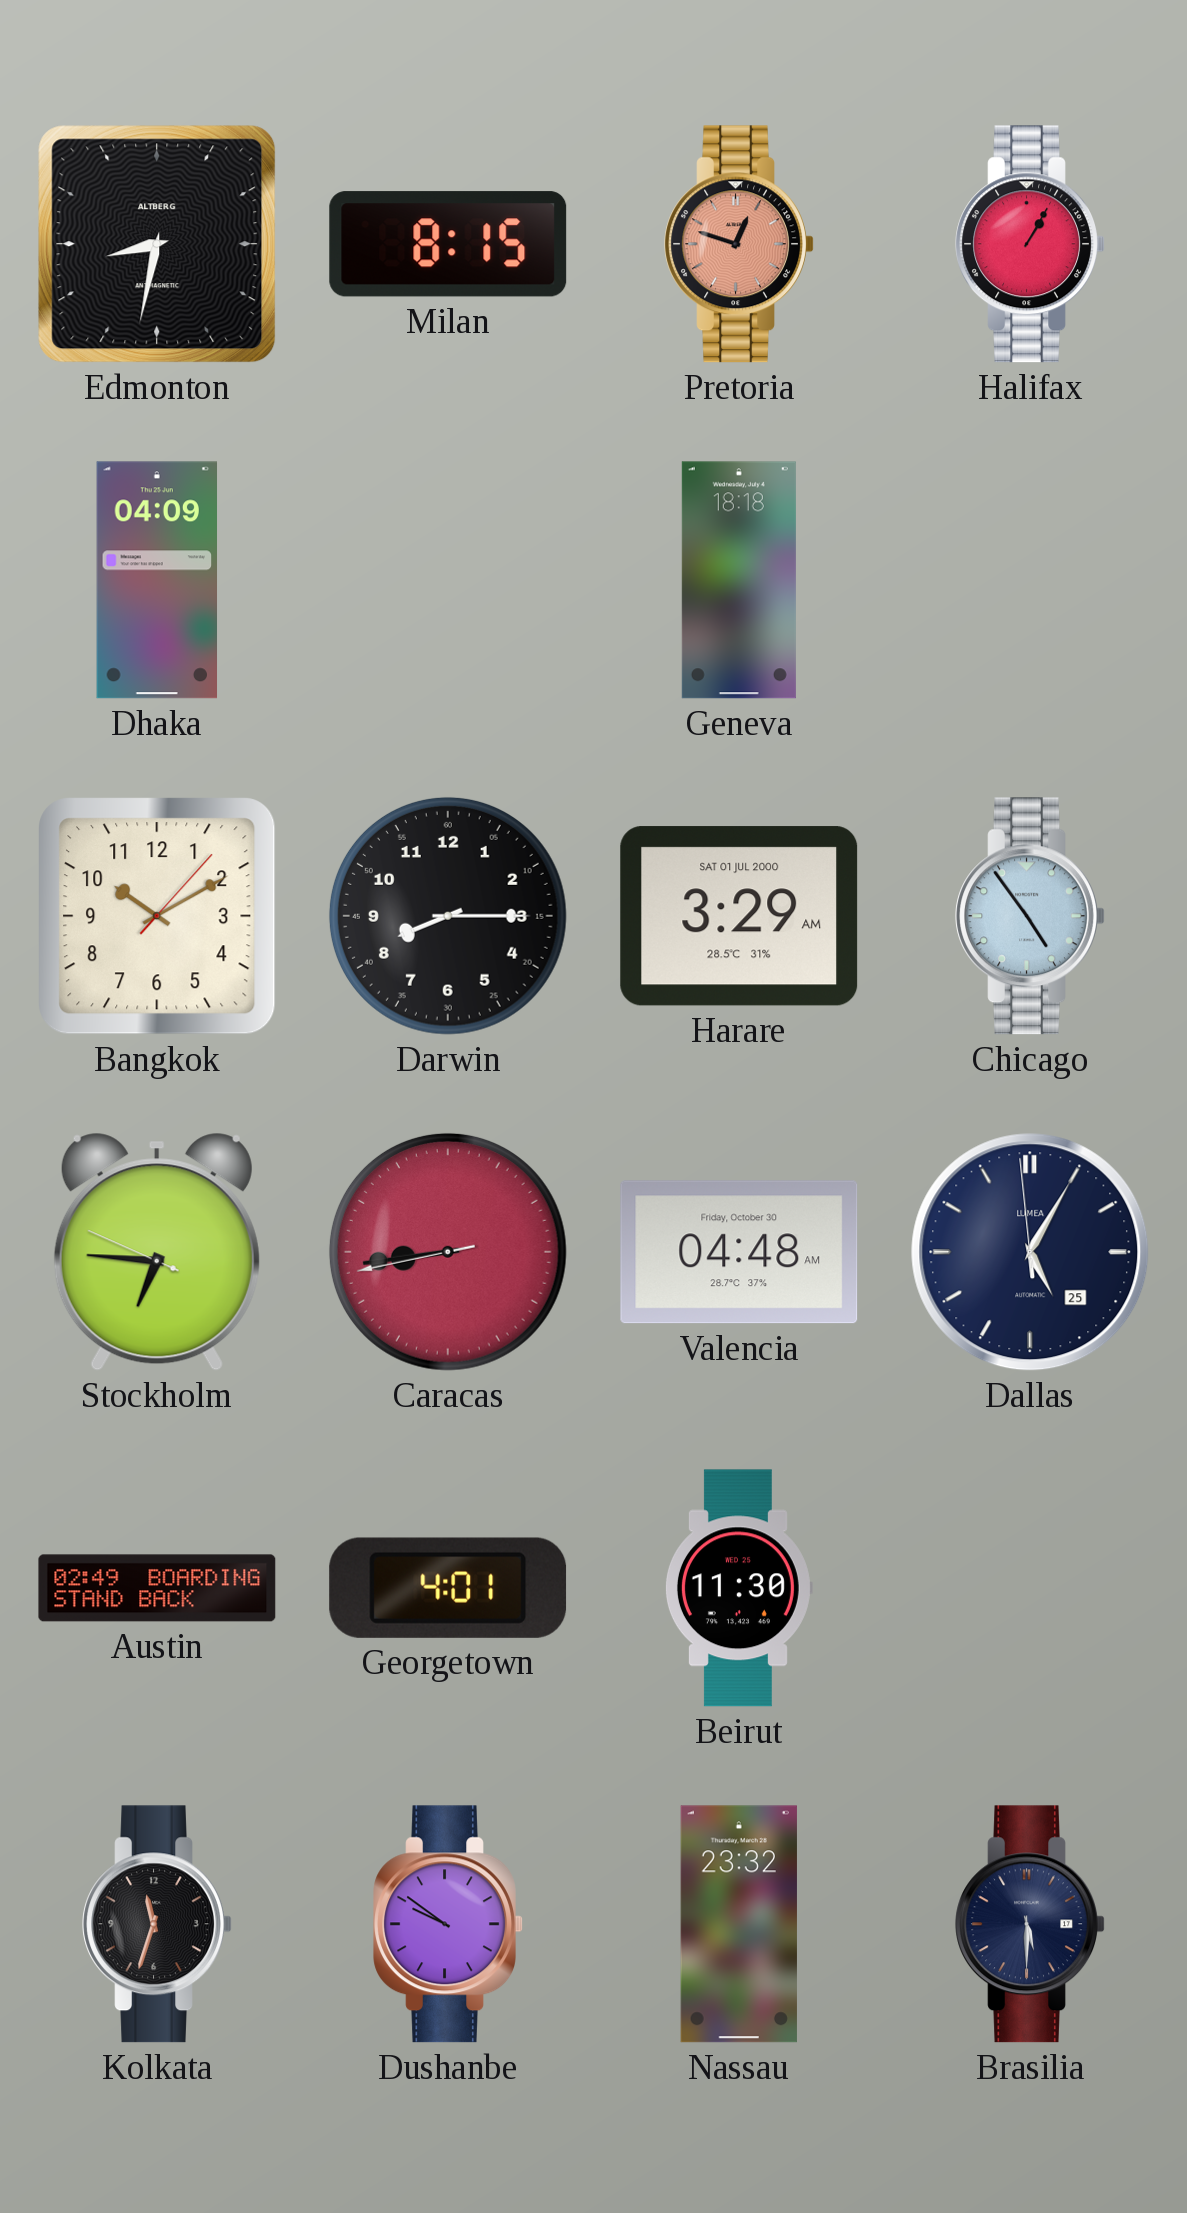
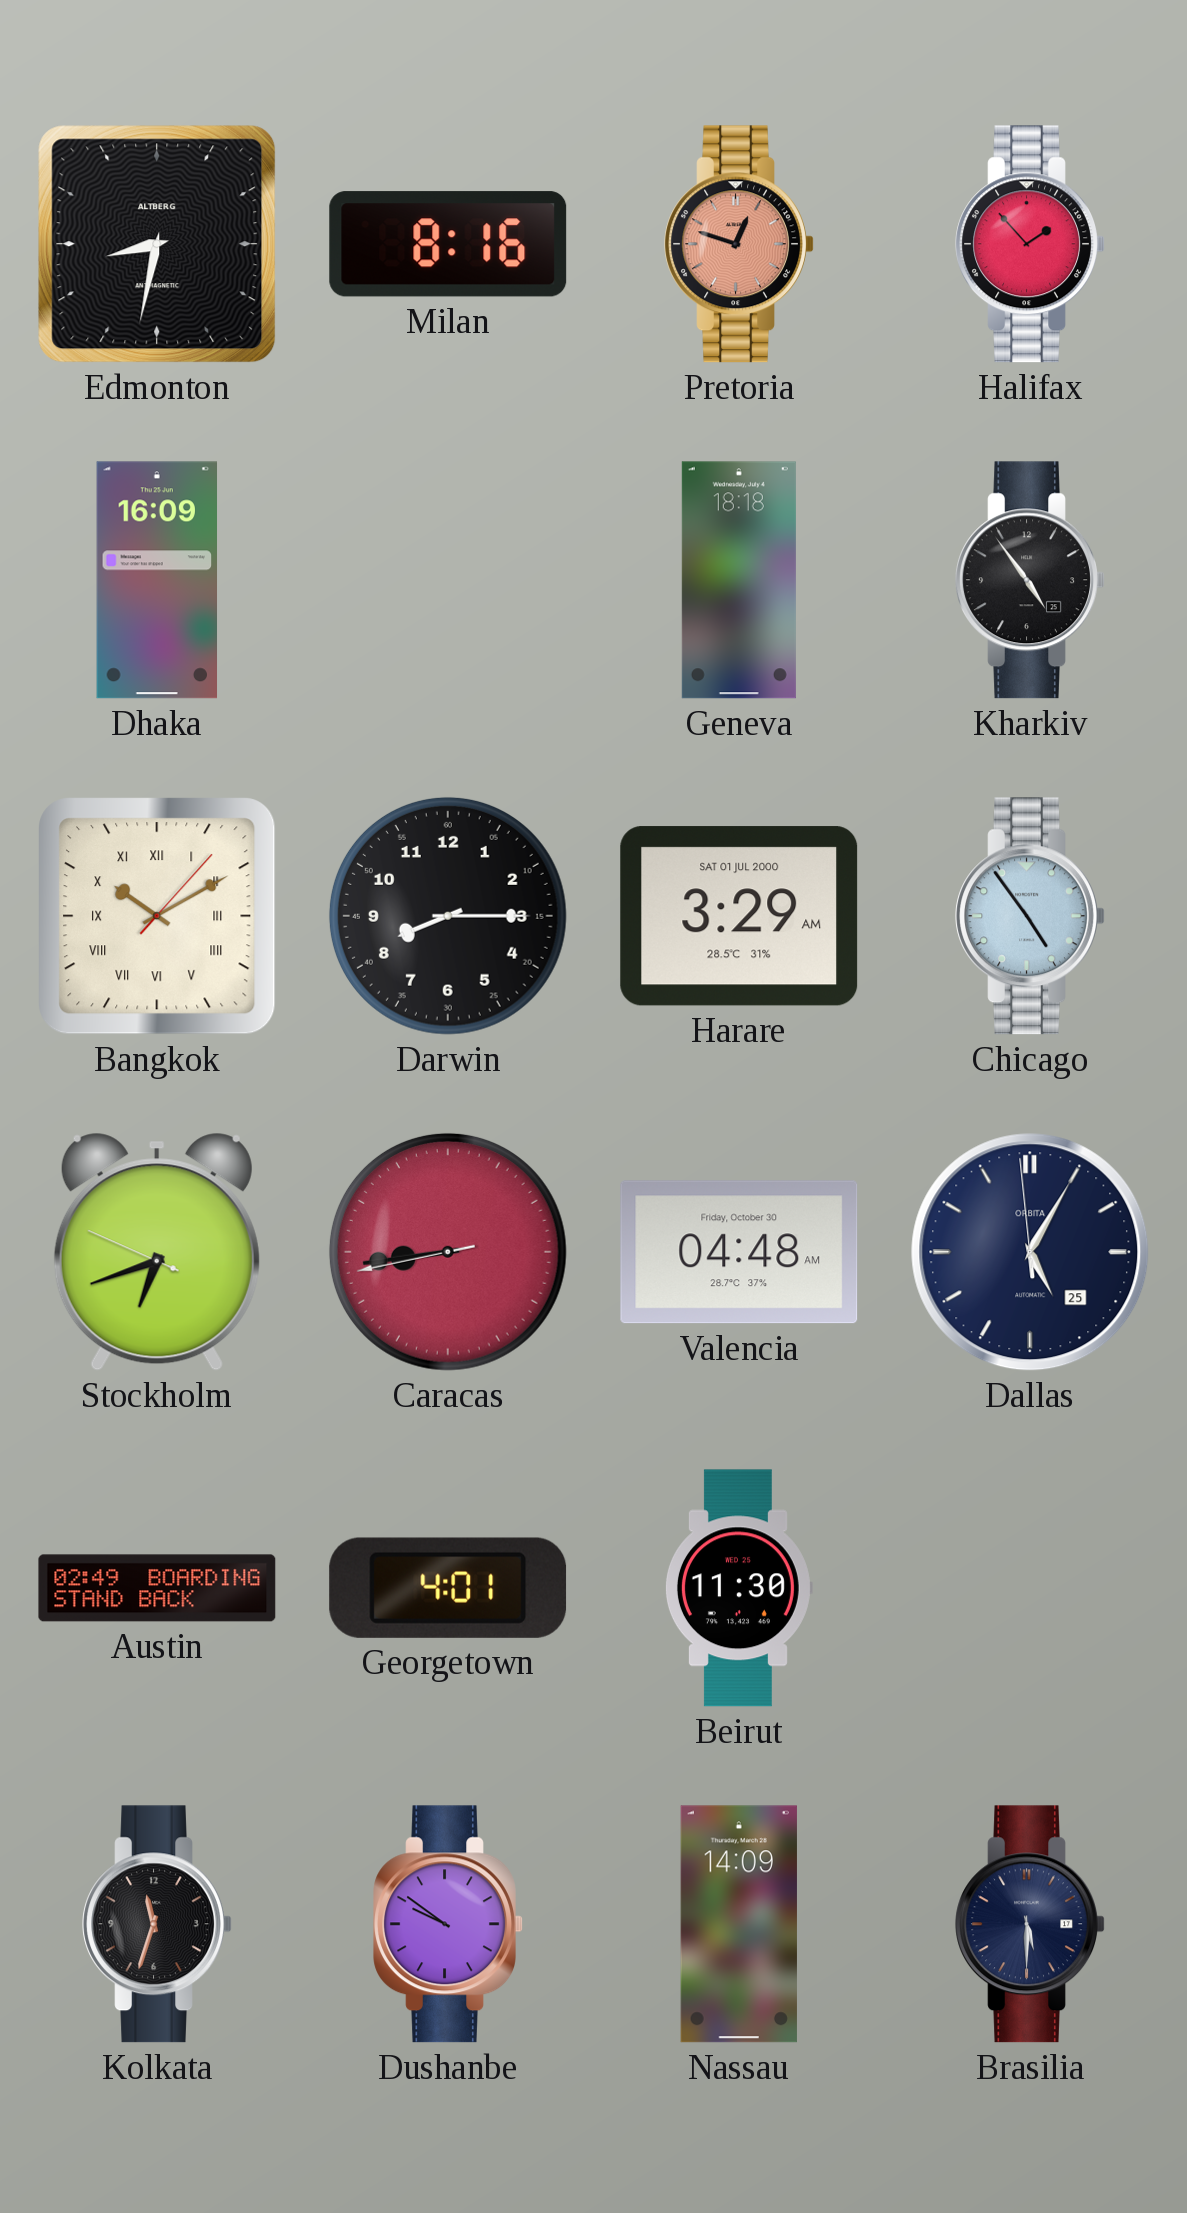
Milan: 8:15 -> 8:16 (448, 244)
Halifax: 1:05 -> 1:53 (1030, 244)
Dhaka: 04:09 -> 16:09 (157, 580)
Kharkiv: none -> 4:54 (1030, 580)
Bangkok numerals: Arabic -> Roman (157, 916)
Stockholm: 6:45 -> 6:41 (157, 1252)
Dallas brand: LUMEA -> ORBITA (1030, 1252)
Nassau: 23:32 -> 14:09 (739, 1924)
